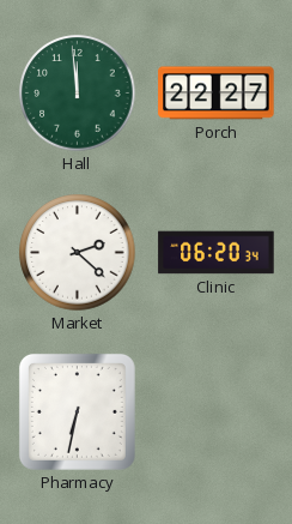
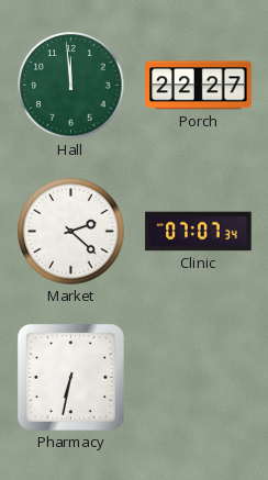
Clinic: 06:20 -> 07:07 (199, 232)
